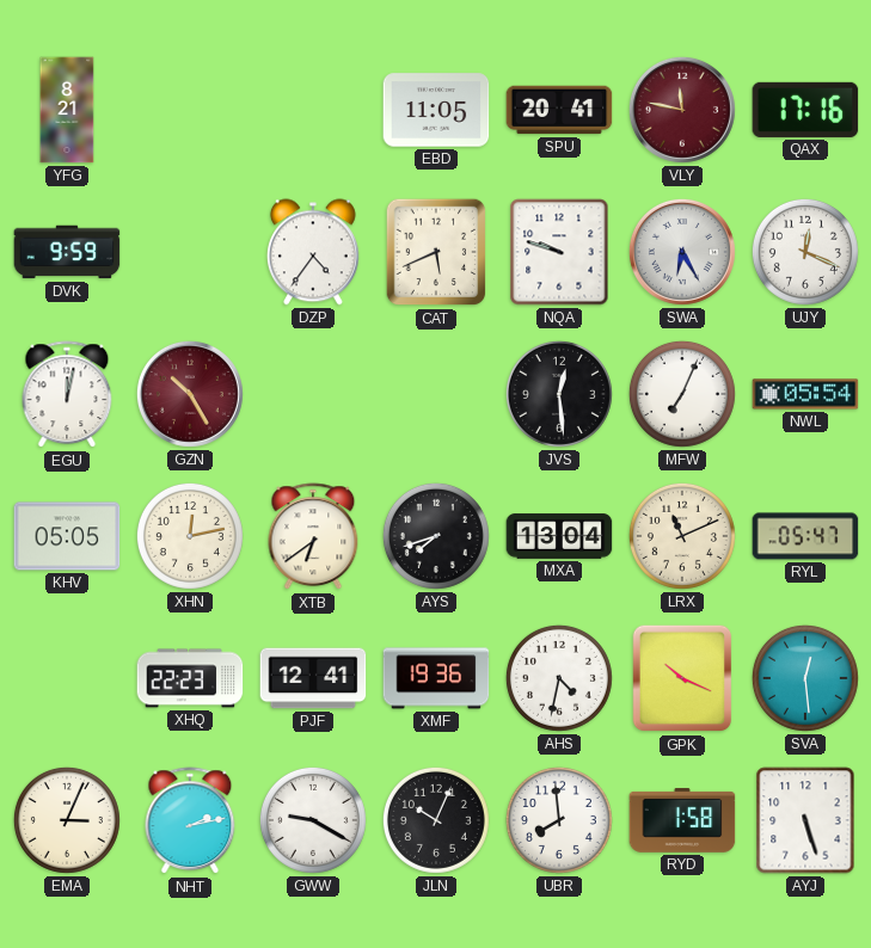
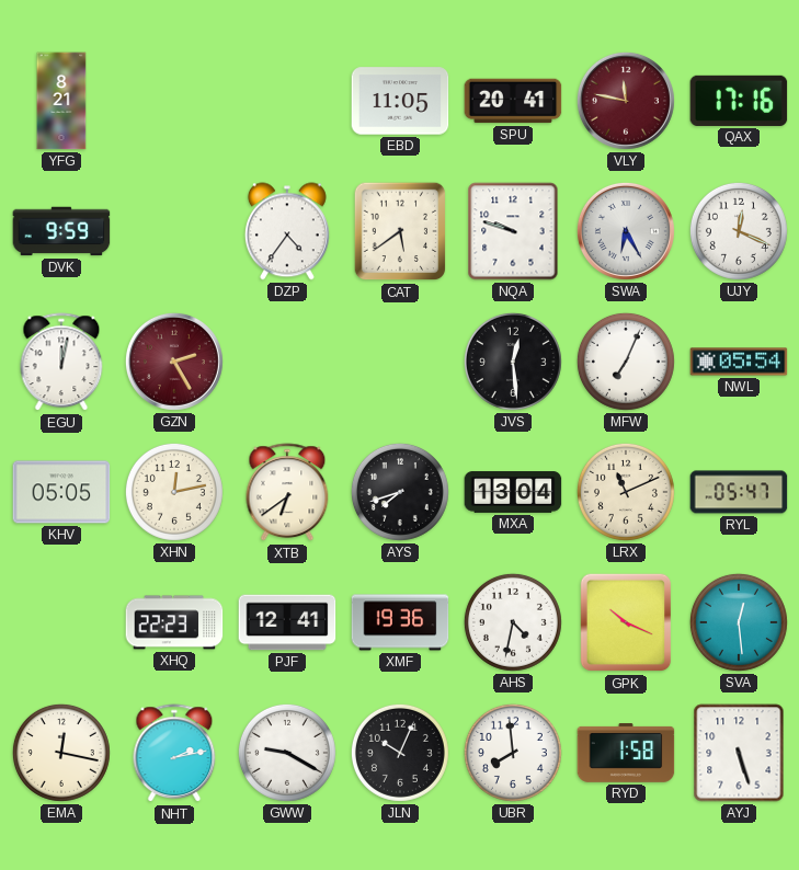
CAT: 5:41 -> 5:39 (400, 231)
GZN: 10:25 -> 2:25 (174, 362)
EMA: 3:04 -> 12:17 (61, 753)
